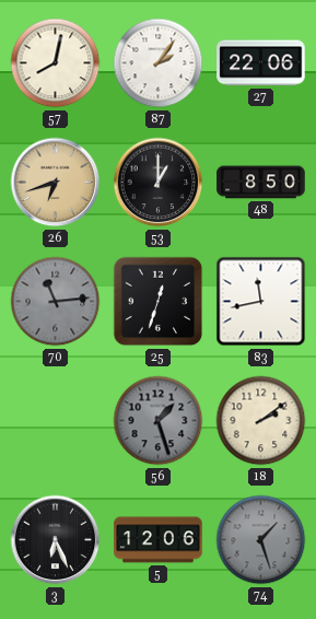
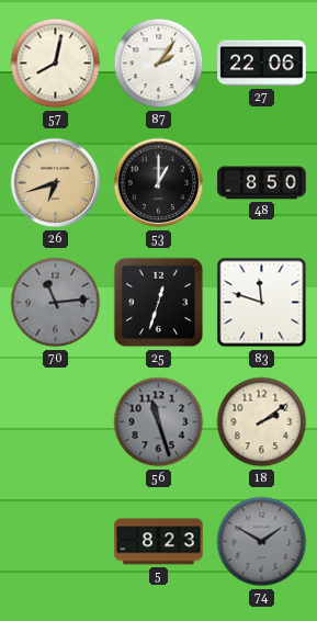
83: 11:43 -> 11:48 (262, 303)
56: 1:27 -> 11:27 (159, 422)
3: 6:26 -> none (56, 540)
5: 12:06 -> 8:23 (159, 542)
74: 1:27 -> 1:50 (262, 542)
